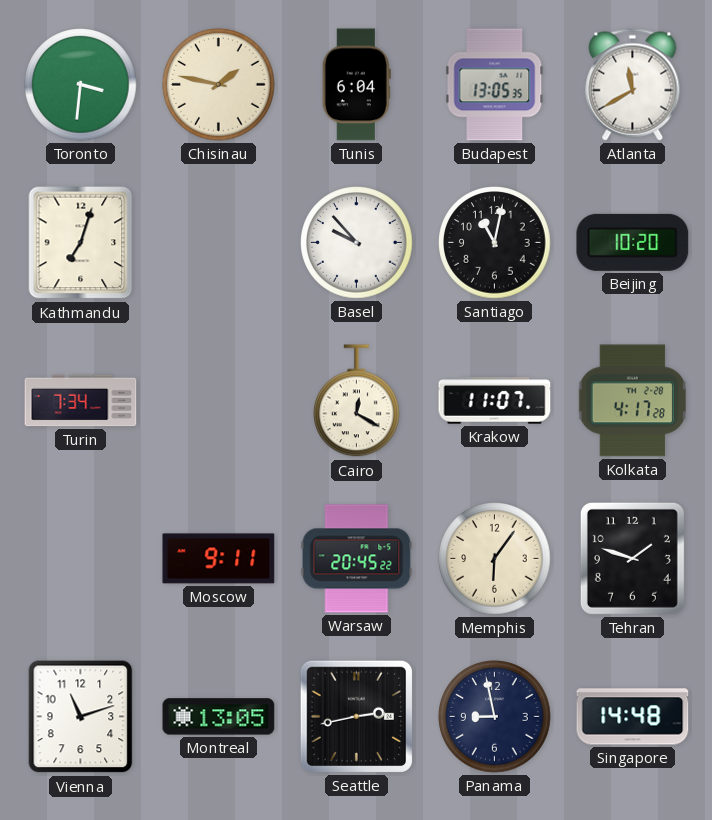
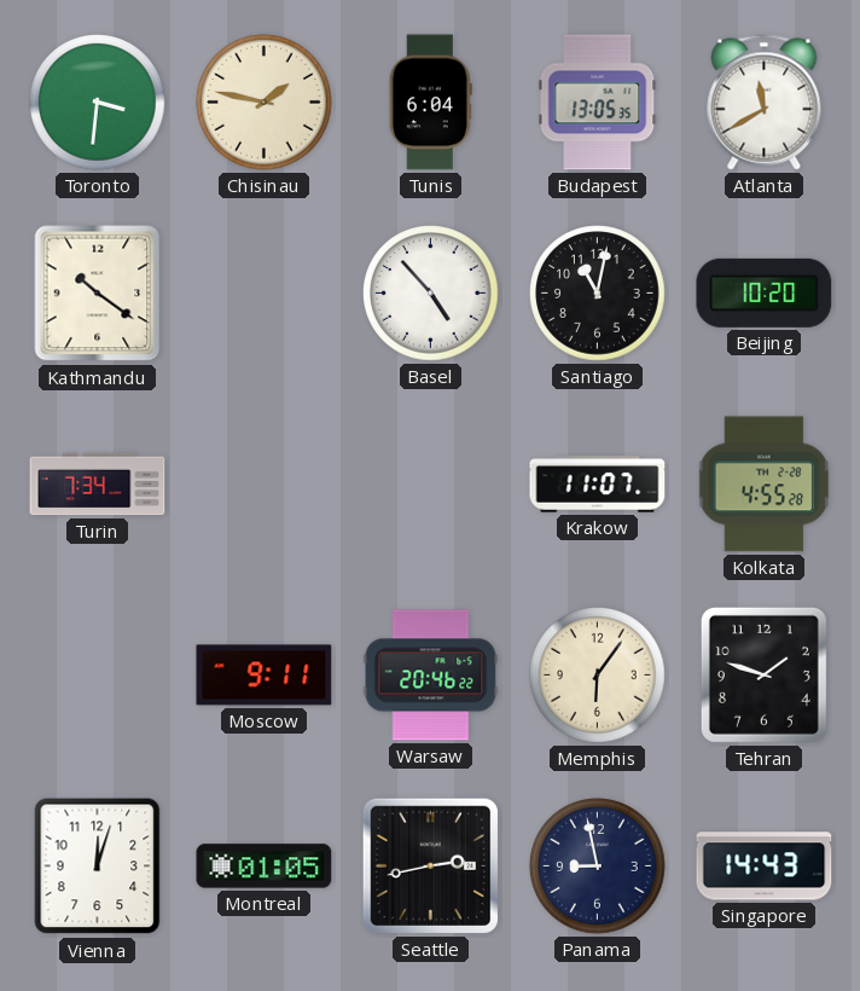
Kathmandu: 7:03 -> 10:21 (98, 294)
Basel: 9:53 -> 4:53 (431, 294)
Cairo: 12:20 -> none (357, 401)
Kolkata: 4:17 -> 4:55 (763, 485)
Warsaw: 20:45 -> 20:46 (431, 676)
Vienna: 11:12 -> 12:03 (98, 867)
Montreal: 13:05 -> 01:05 (265, 867)
Singapore: 14:48 -> 14:43 (765, 867)
